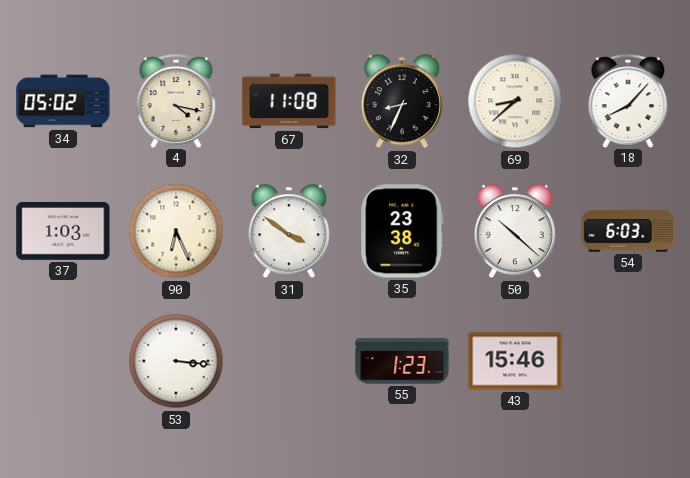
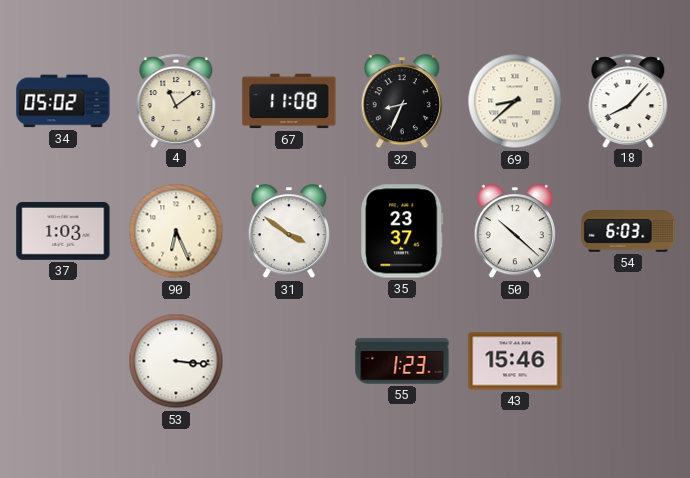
4: 4:17 -> 11:09 (176, 101)
35: 23:38 -> 23:37 (402, 231)
